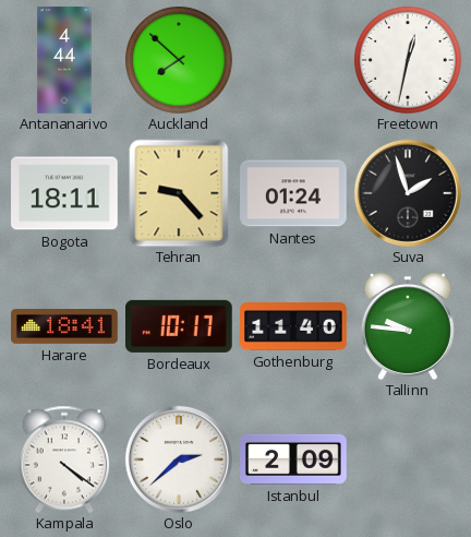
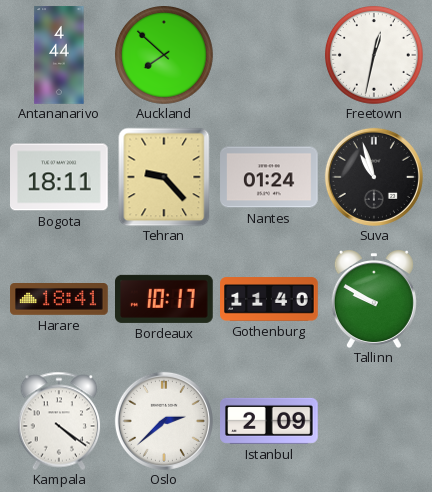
Suva: 1:57 -> 10:57 (374, 177)
Tallinn: 9:46 -> 9:50 (374, 299)
